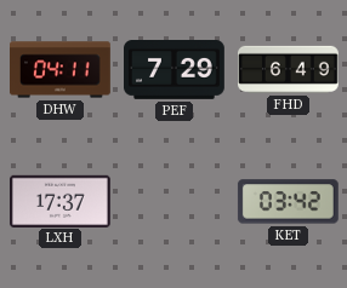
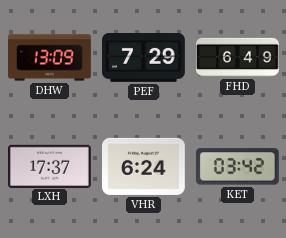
DHW: 04:11 -> 13:09 (50, 58)
VHR: none -> 6:24 (144, 166)
